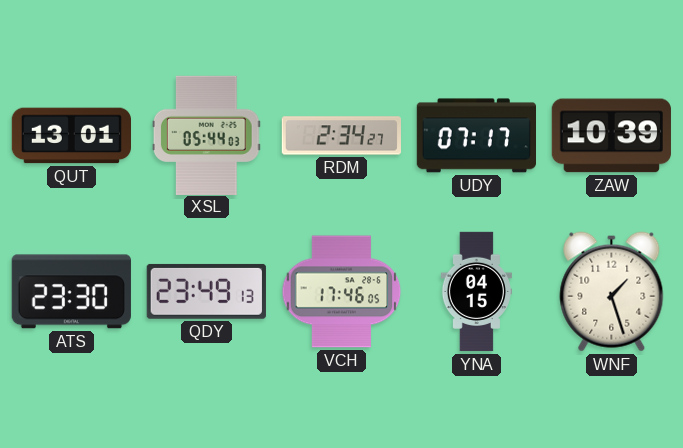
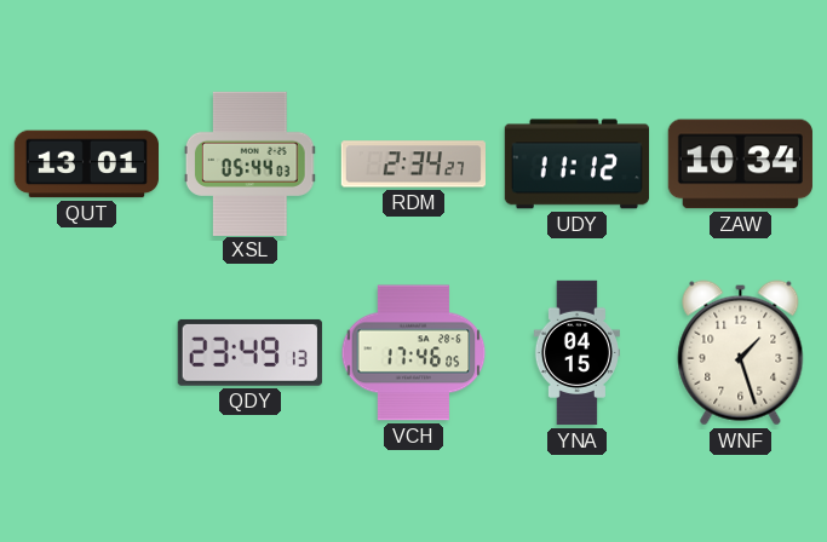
UDY: 07:17 -> 11:12 (576, 165)
ZAW: 10:39 -> 10:34 (740, 165)
ATS: 23:30 -> none (71, 292)
